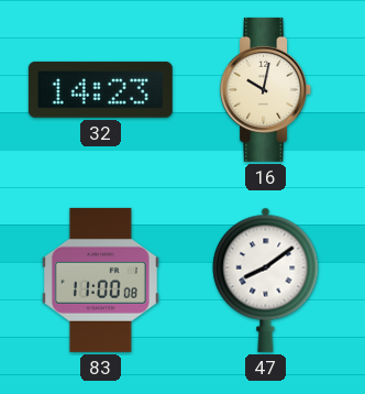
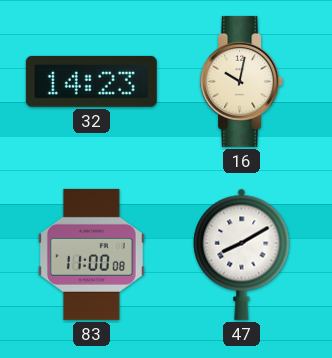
47: 8:09 -> 8:10 (242, 254)
